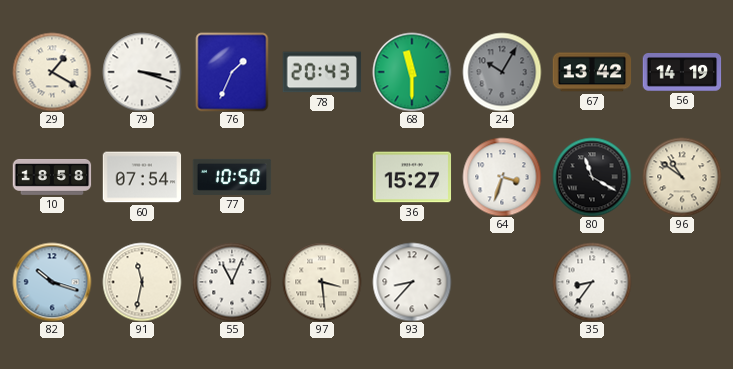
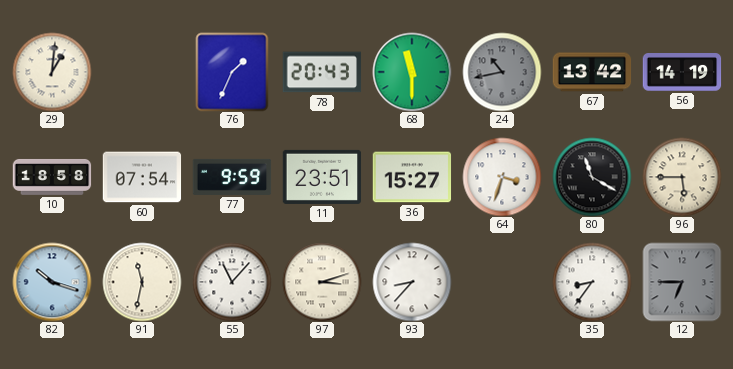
29: 1:20 -> 1:01 (52, 72)
79: 3:18 -> none (142, 72)
24: 10:05 -> 10:43 (502, 72)
77: 10:50 -> 9:59 (232, 177)
11: none -> 23:51 (322, 177)
96: 10:51 -> 5:45 (682, 177)
55: 11:04 -> 11:07 (232, 282)
97: 3:29 -> 3:12 (322, 282)
12: none -> 6:45 (682, 282)
